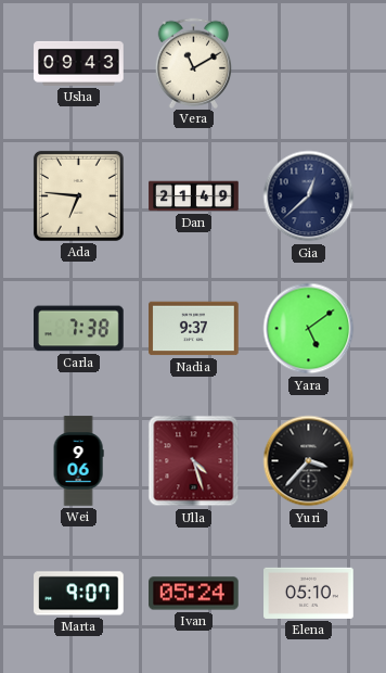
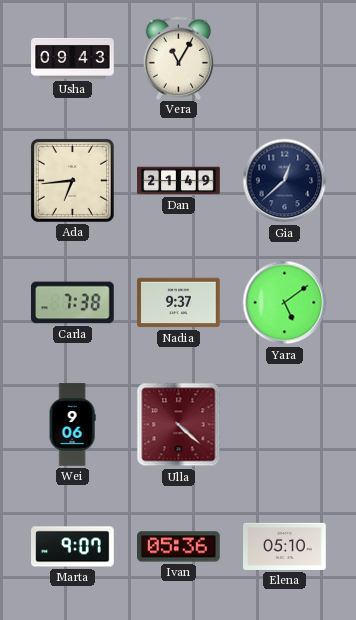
Vera: 11:10 -> 11:05 (179, 58)
Ada: 6:46 -> 6:44 (72, 180)
Ulla: 4:27 -> 4:22 (179, 425)
Yuri: 3:37 -> none (309, 461)
Ivan: 05:24 -> 05:36 (179, 547)
